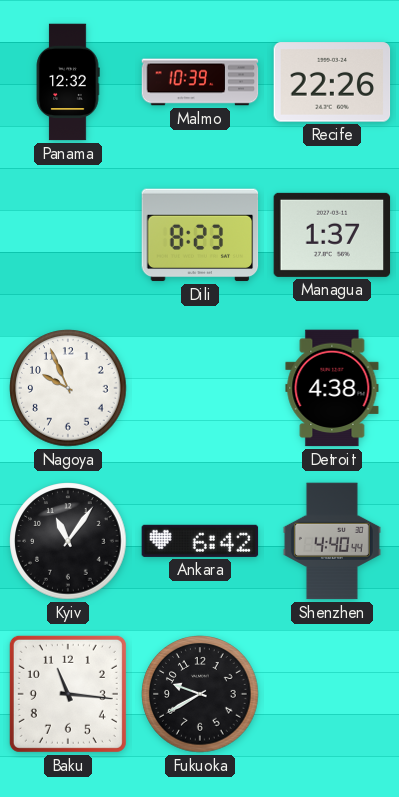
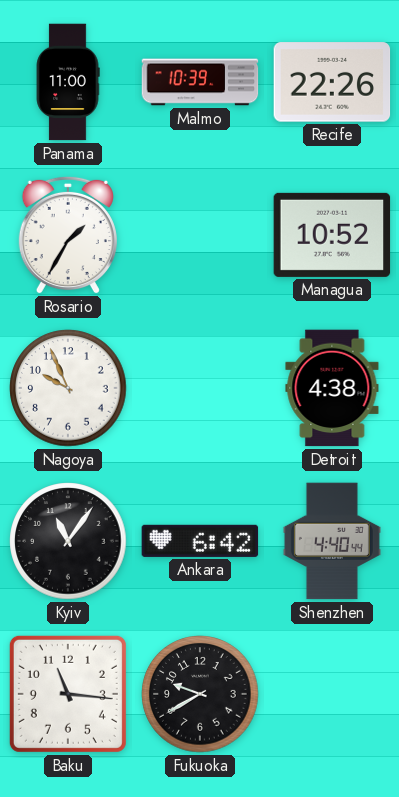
Panama: 12:32 -> 11:00 (68, 82)
Rosario: none -> 1:35 (68, 235)
Dili: 8:23 -> none (200, 235)
Managua: 1:37 -> 10:52 (332, 235)
